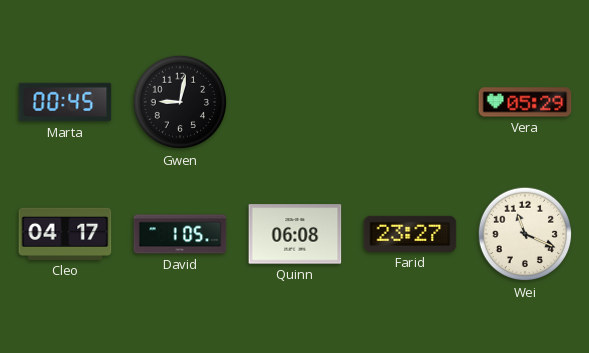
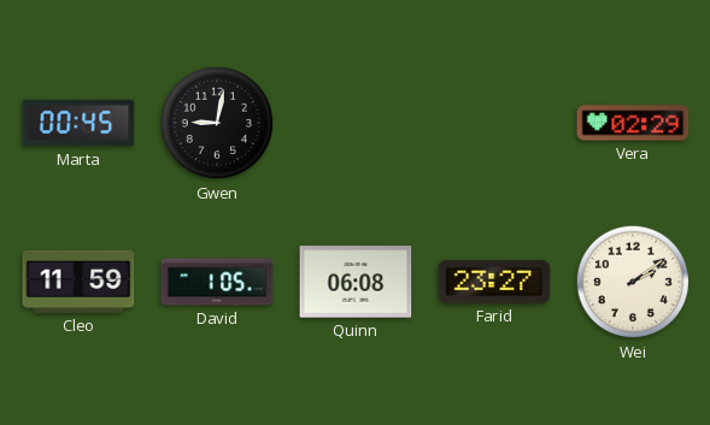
Vera: 05:29 -> 02:29 (633, 123)
Cleo: 04:17 -> 11:59 (78, 282)
Wei: 11:19 -> 2:09 (633, 282)
